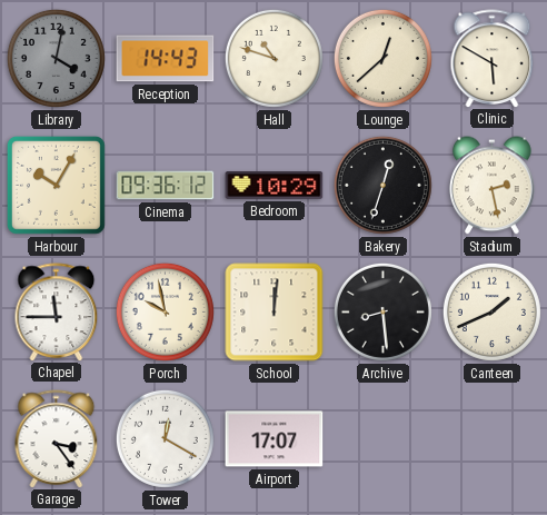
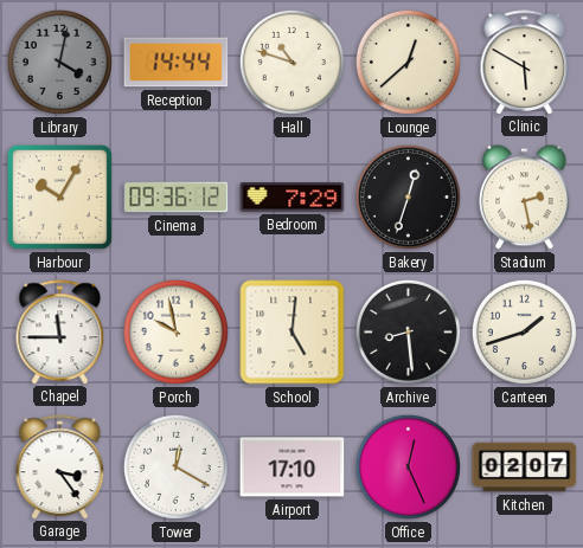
Reception: 14:43 -> 14:44 (177, 63)
Bedroom: 10:29 -> 7:29 (293, 198)
School: 12:01 -> 5:01 (293, 333)
Canteen: 1:41 -> 1:42 (524, 331)
Airport: 17:07 -> 17:10 (293, 468)
Office: none -> 12:26 (408, 466)
Kitchen: none -> 02:07 (525, 468)
